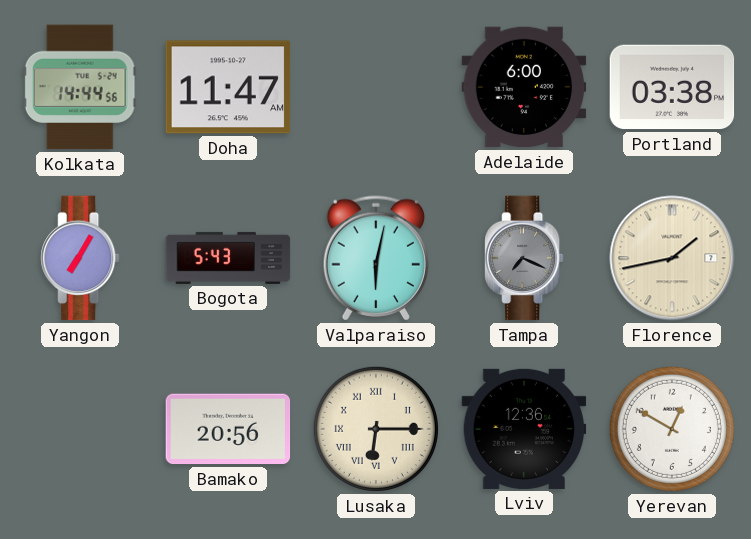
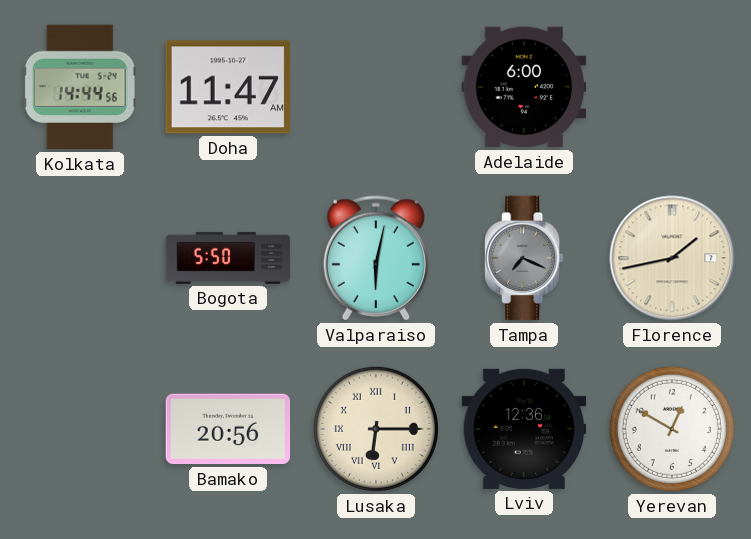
Portland: 03:38 -> none (672, 87)
Yangon: 7:05 -> none (80, 258)
Bogota: 5:43 -> 5:50 (228, 258)
